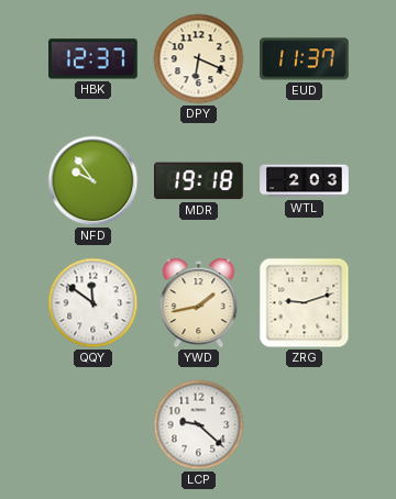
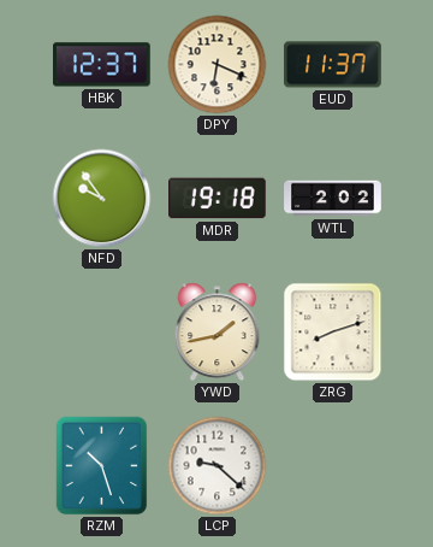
WTL: 2:03 -> 2:02 (333, 199)
QQY: 11:51 -> none (94, 303)
ZRG: 9:12 -> 8:12 (333, 333)
RZM: none -> 10:27 (102, 466)
